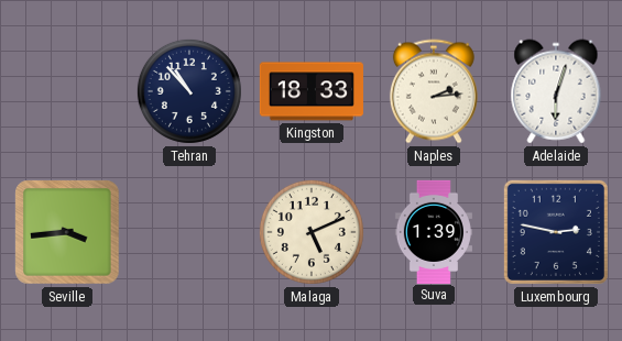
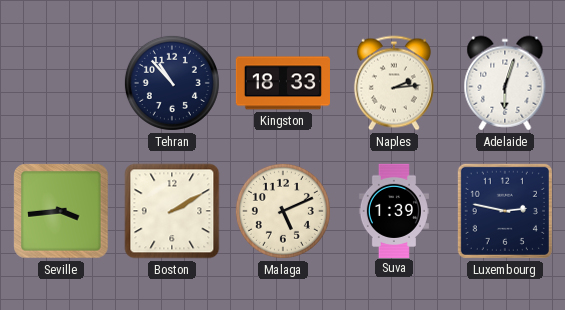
Boston: none -> 2:10 (172, 211)
